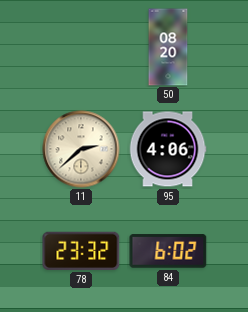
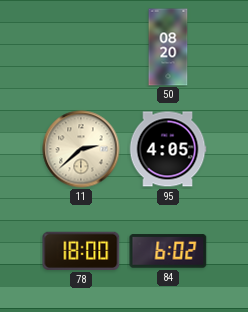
95: 4:06 -> 4:05 (168, 149)
78: 23:32 -> 18:00 (81, 251)
